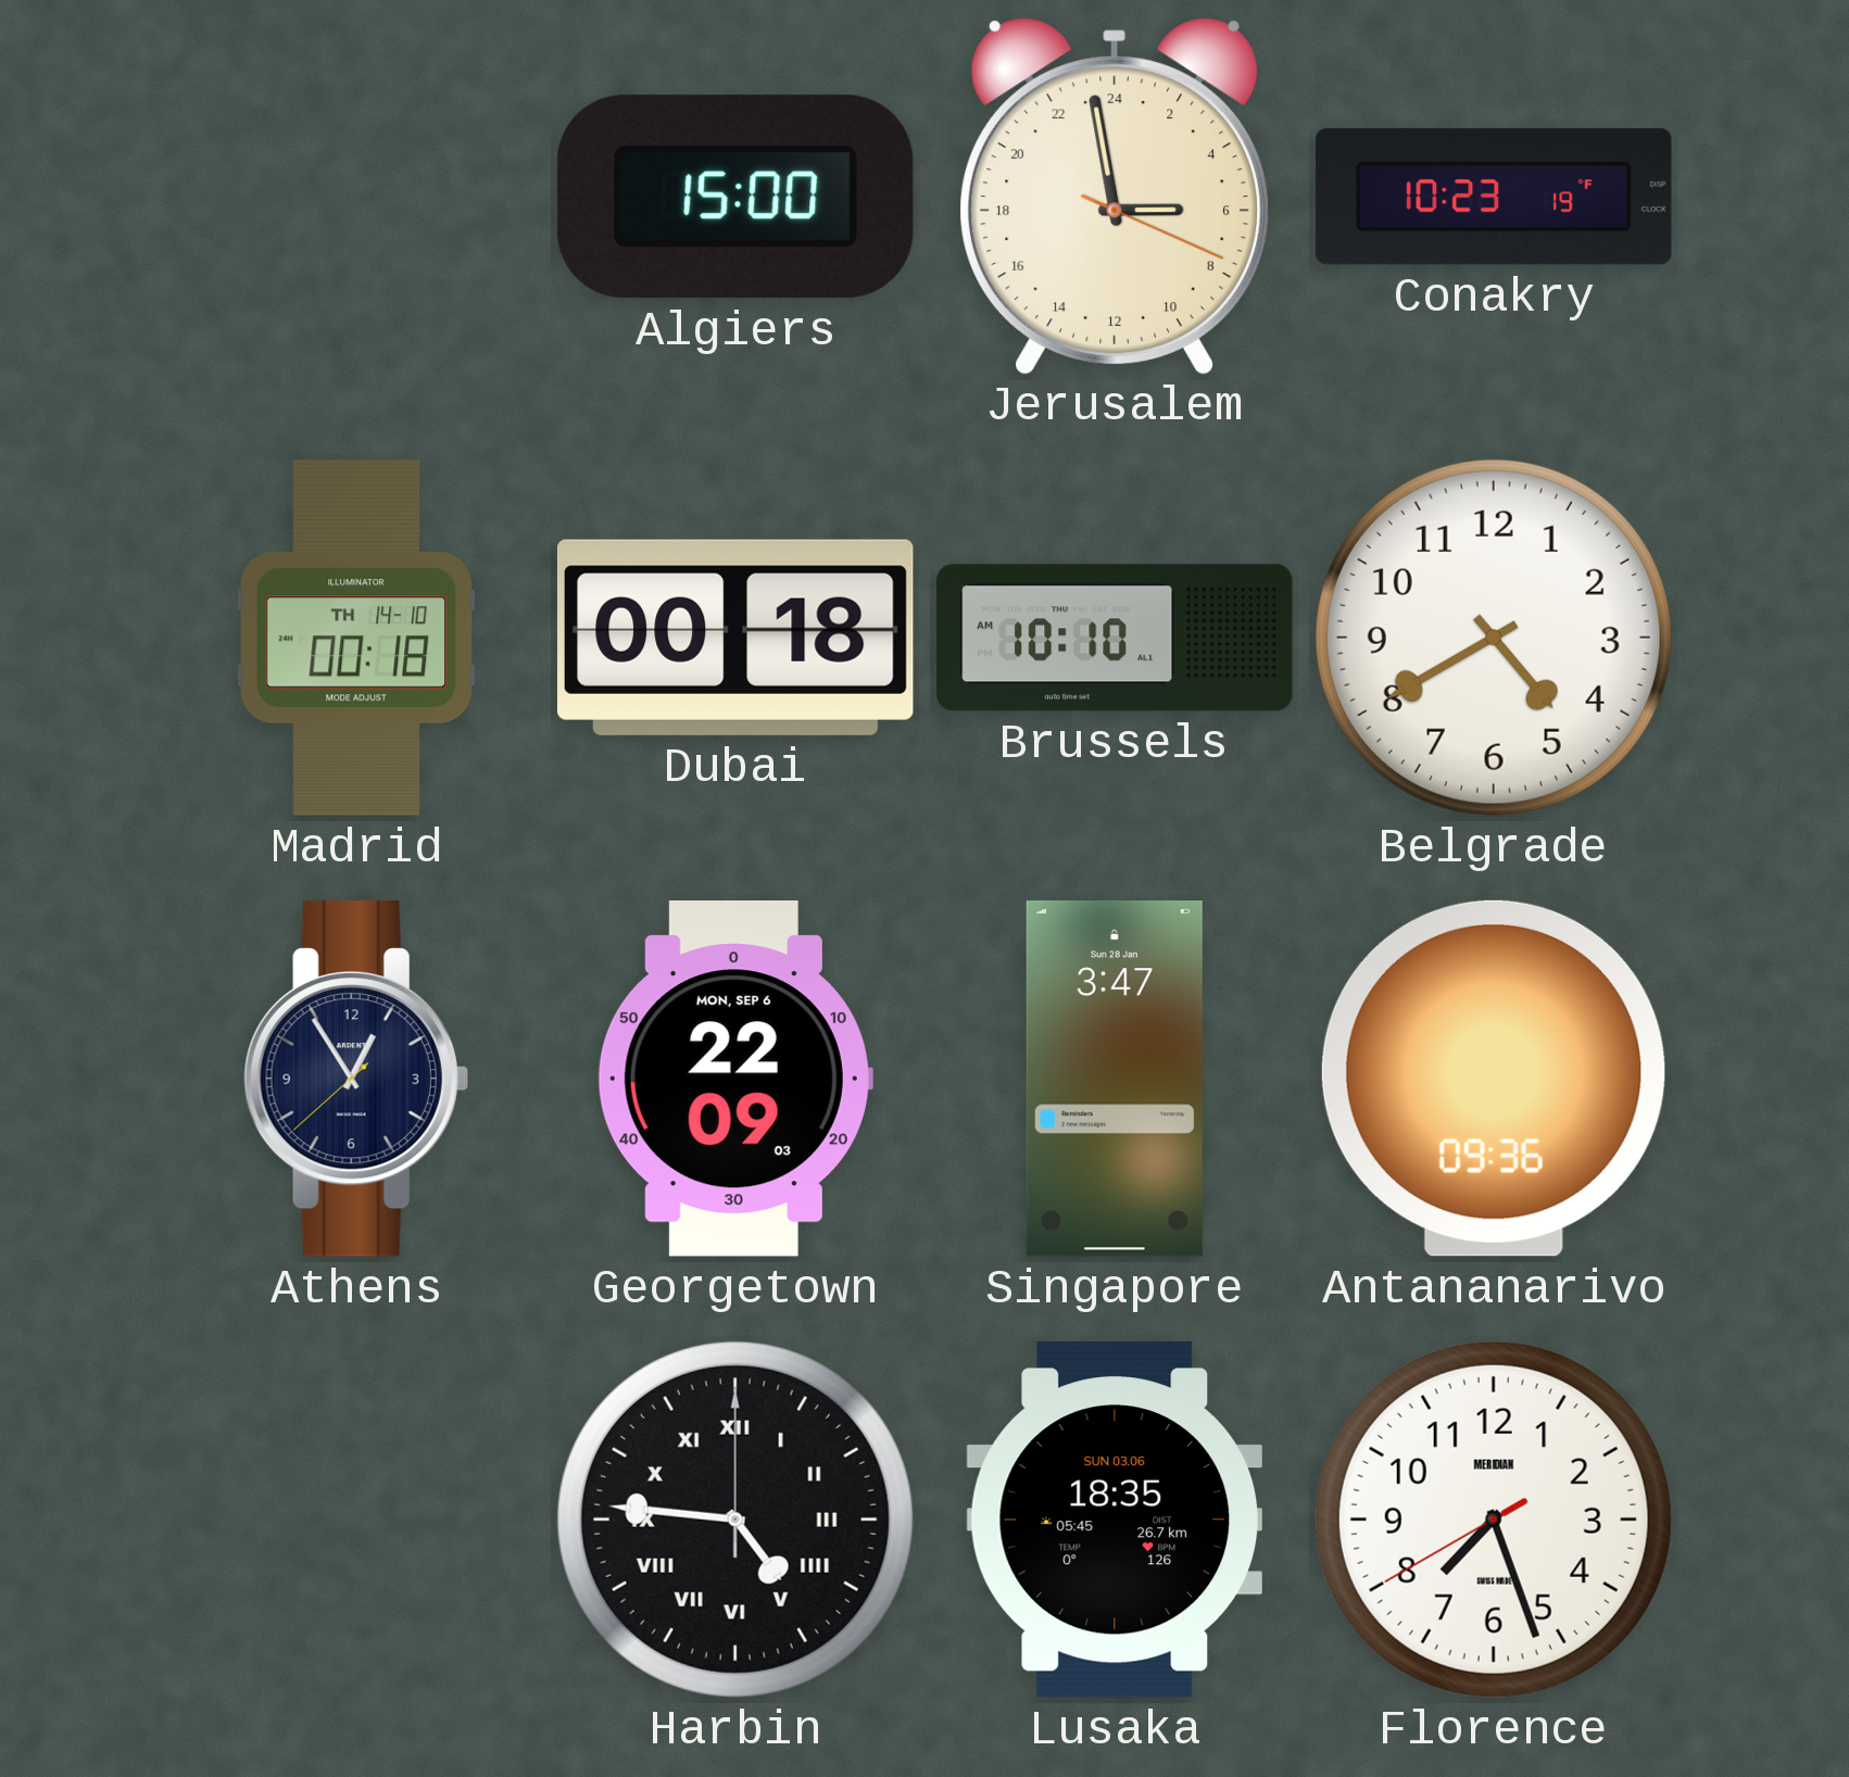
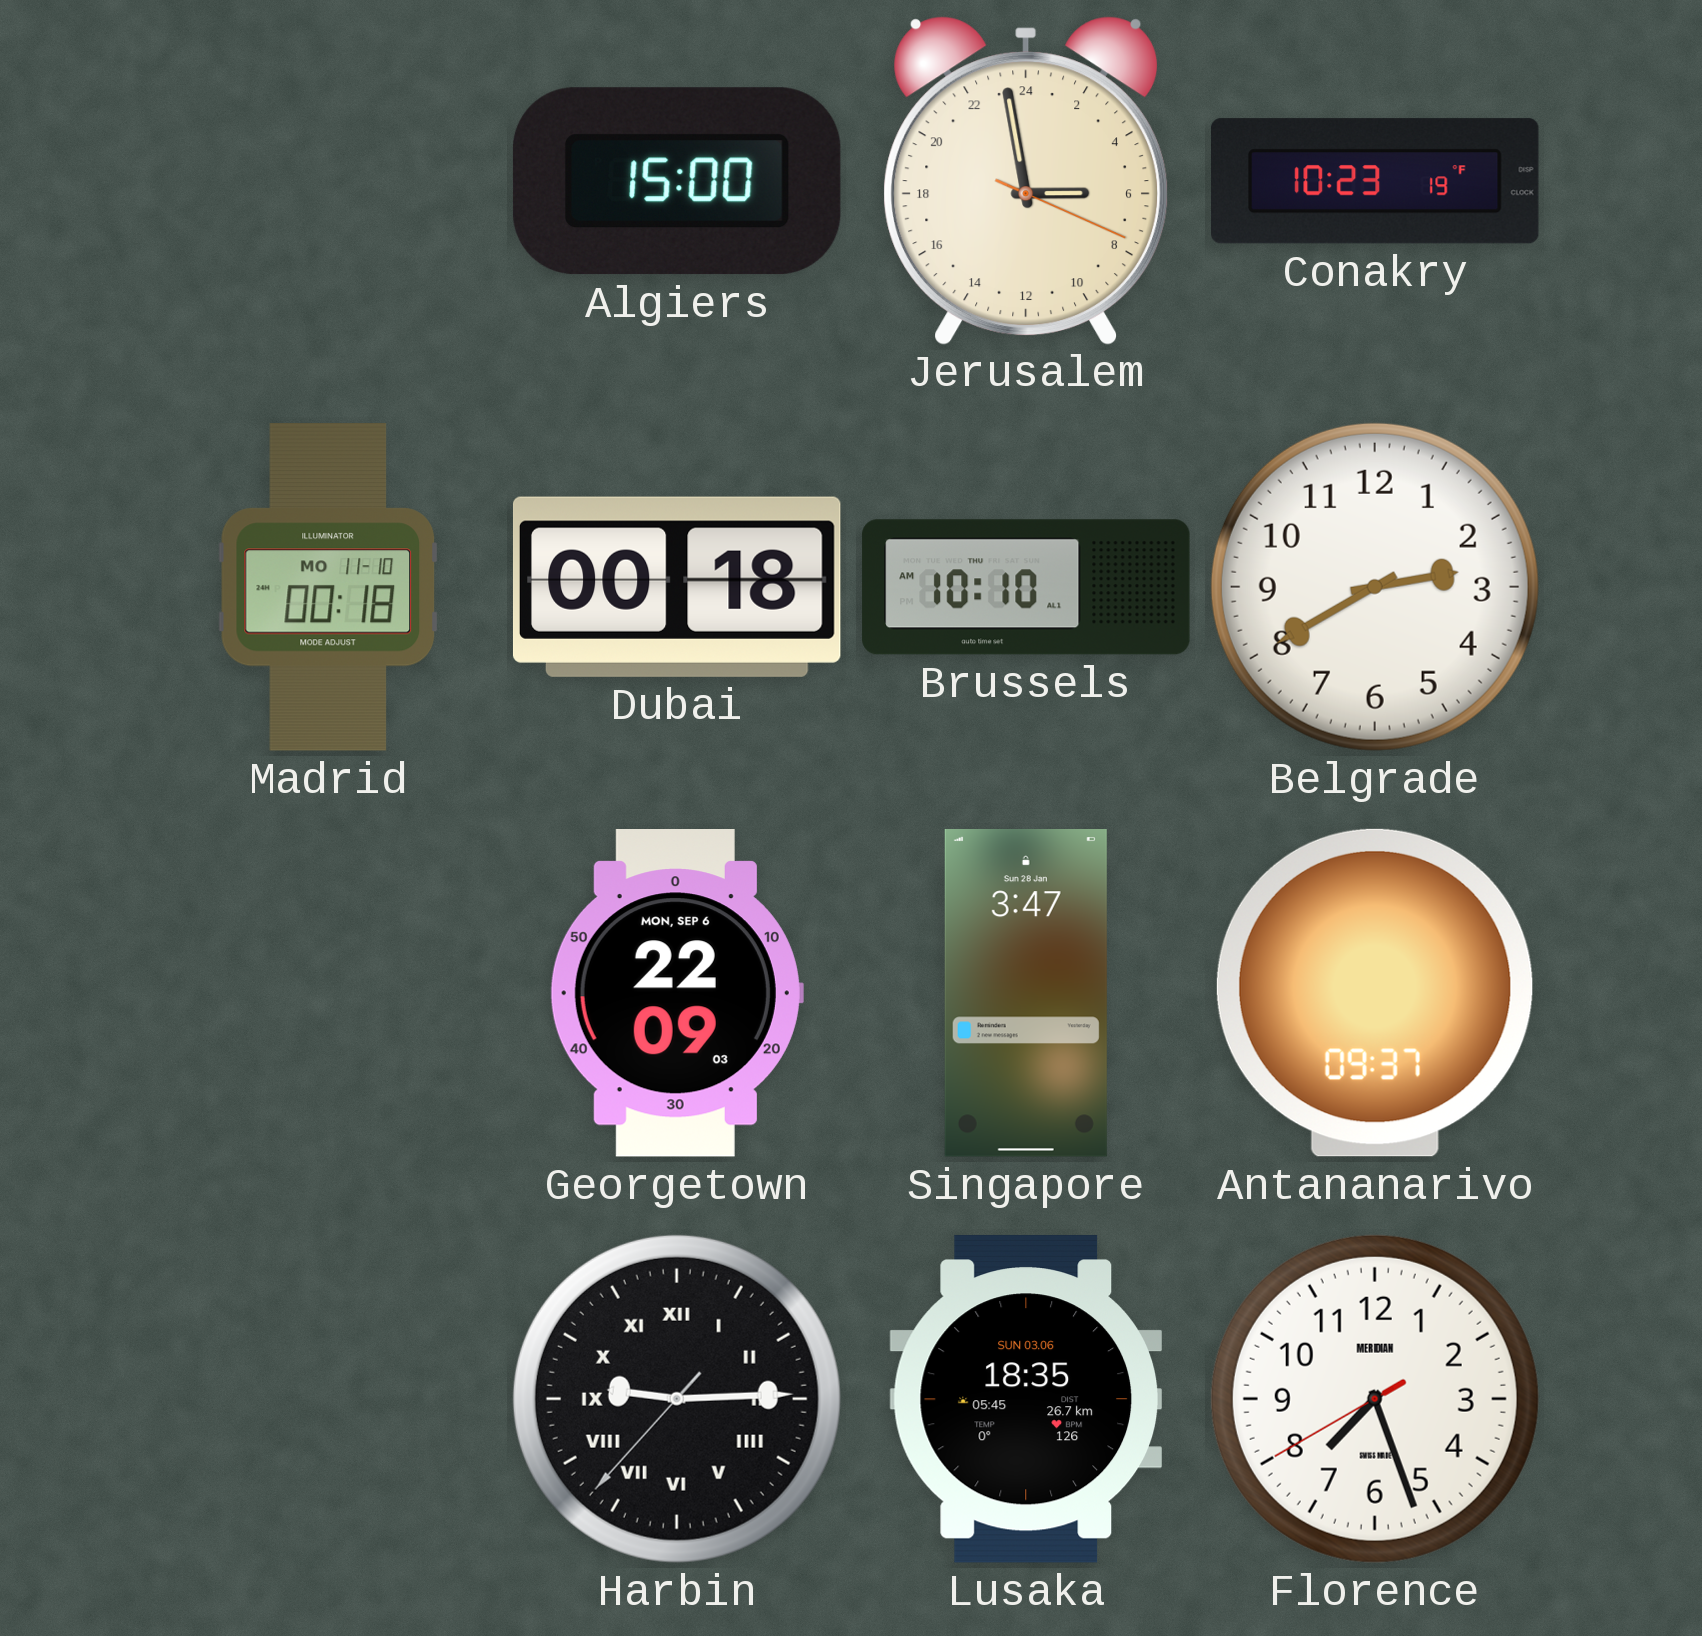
Madrid date: TH 14-10 -> MO 11-10 (328, 588)
Belgrade: 4:40 -> 2:40 (1375, 587)
Athens: 12:54 -> none (356, 1079)
Antananarivo: 09:36 -> 09:37 (1375, 993)
Harbin: 4:46 -> 9:14 (677, 1399)
